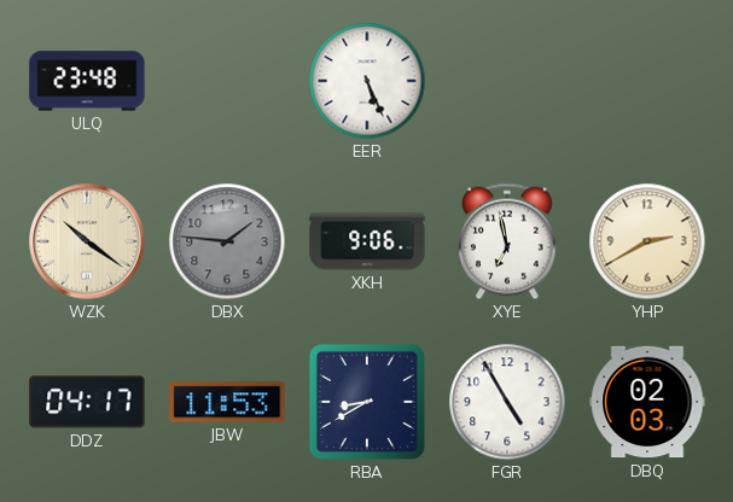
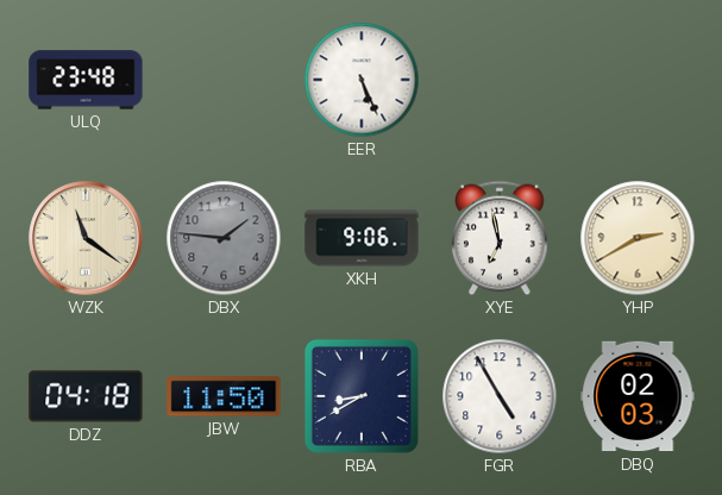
WZK: 10:21 -> 11:21 (86, 238)
DDZ: 04:17 -> 04:18 (86, 396)
JBW: 11:53 -> 11:50 (224, 396)
